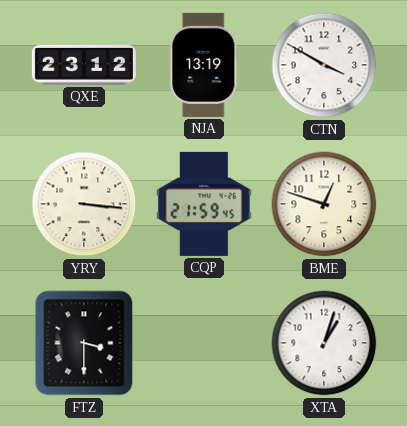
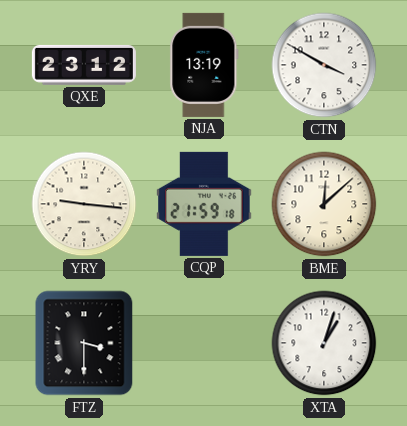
YRY: 3:16 -> 9:16 (84, 204)
CQP: 21:59:45 -> 21:59:18 (204, 204)
BME: 12:48 -> 12:08 (324, 204)
